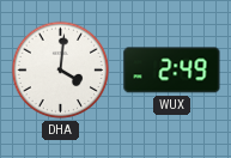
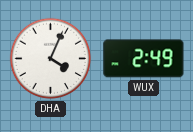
DHA: 4:01 -> 4:04 (51, 59)
